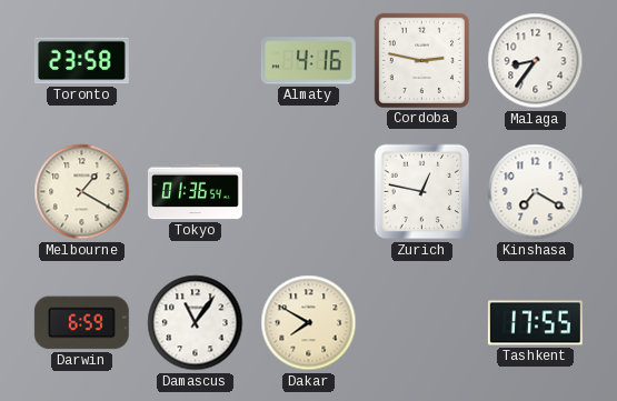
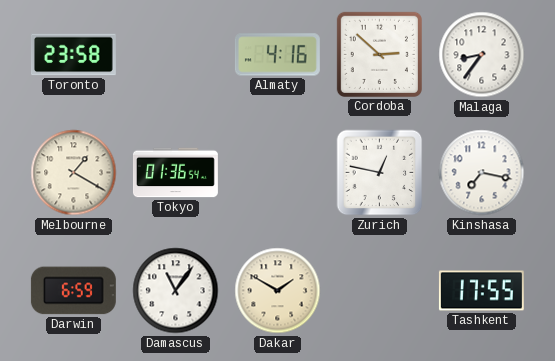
Cordoba: 2:47 -> 2:52 (379, 54)
Kinshasa: 7:20 -> 7:17 (482, 173)
Dakar: 7:50 -> 1:50 (278, 291)
